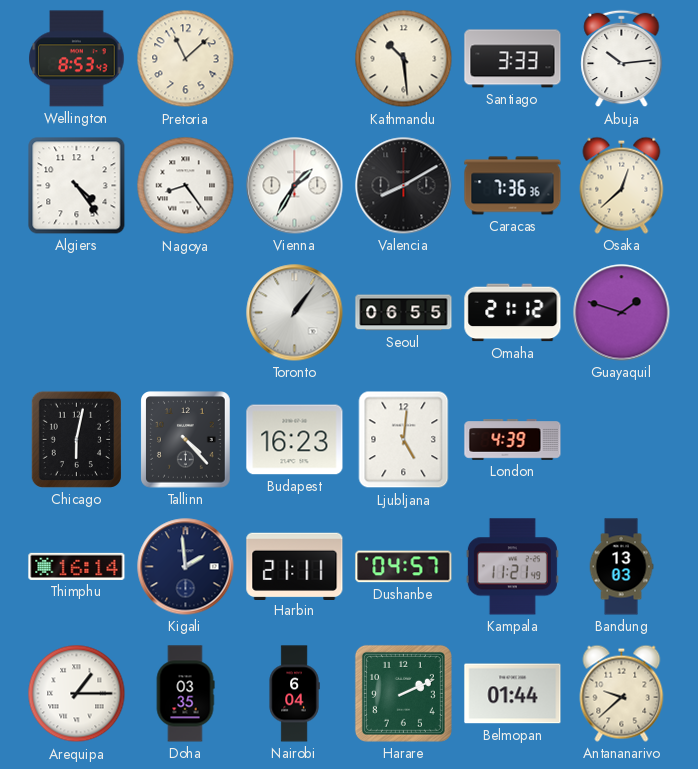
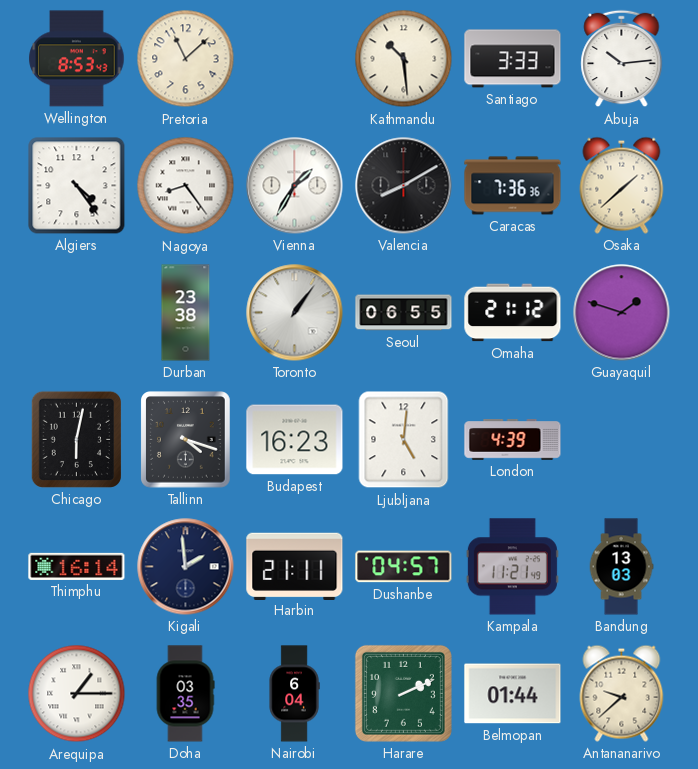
Osaka: 12:38 -> 1:38 (622, 185)
Durban: none -> 23:38 (186, 313)
Tallinn: 4:23 -> 4:18 (186, 440)
